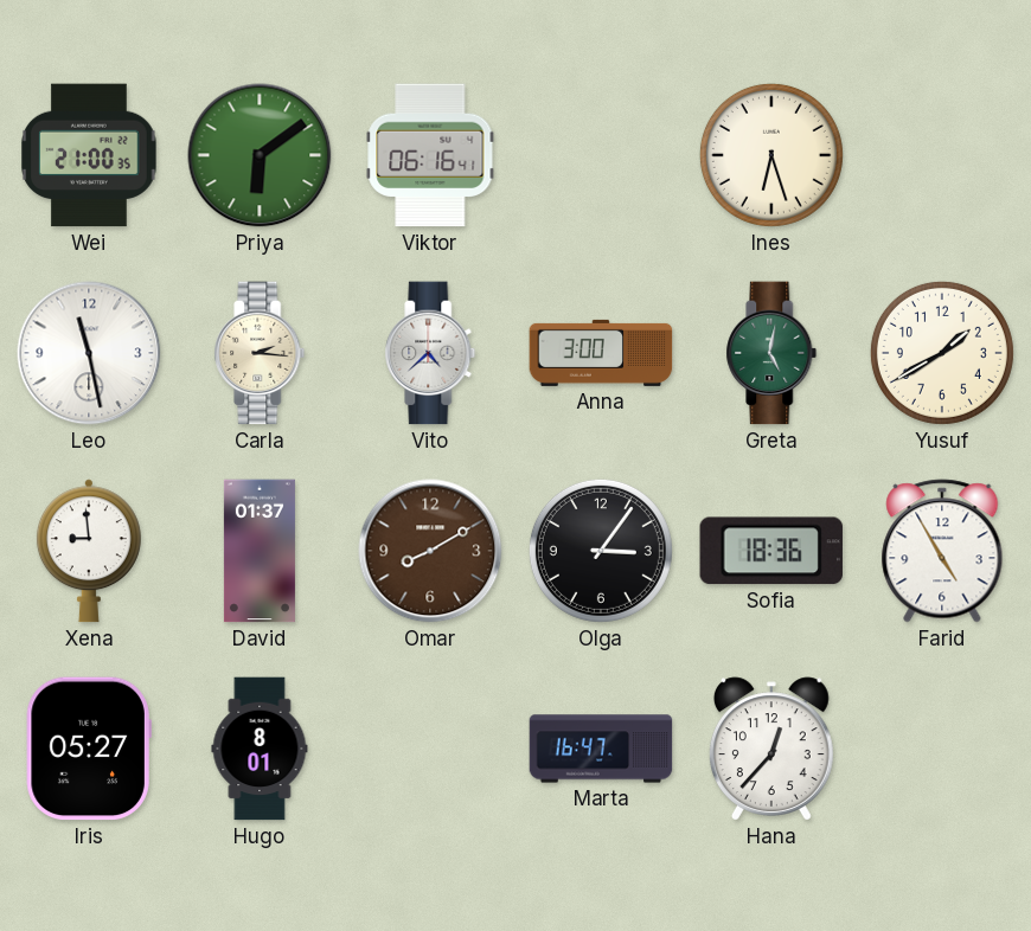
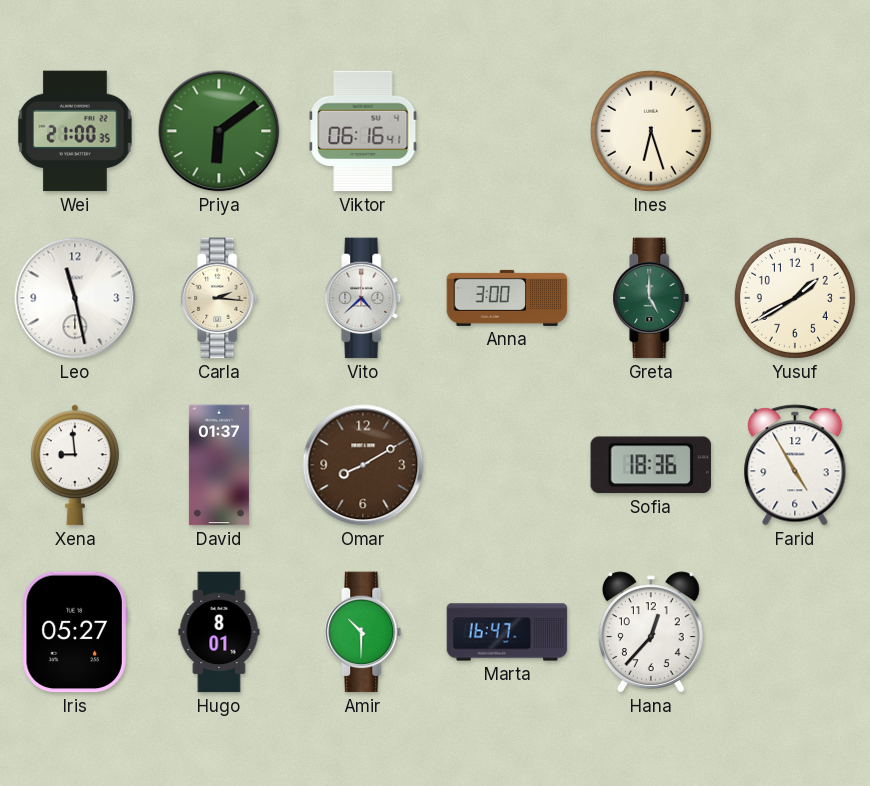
Greta: 5:02 -> 5:00 (651, 298)
Olga: 3:06 -> none (601, 551)
Amir: none -> 10:30 (363, 632)
